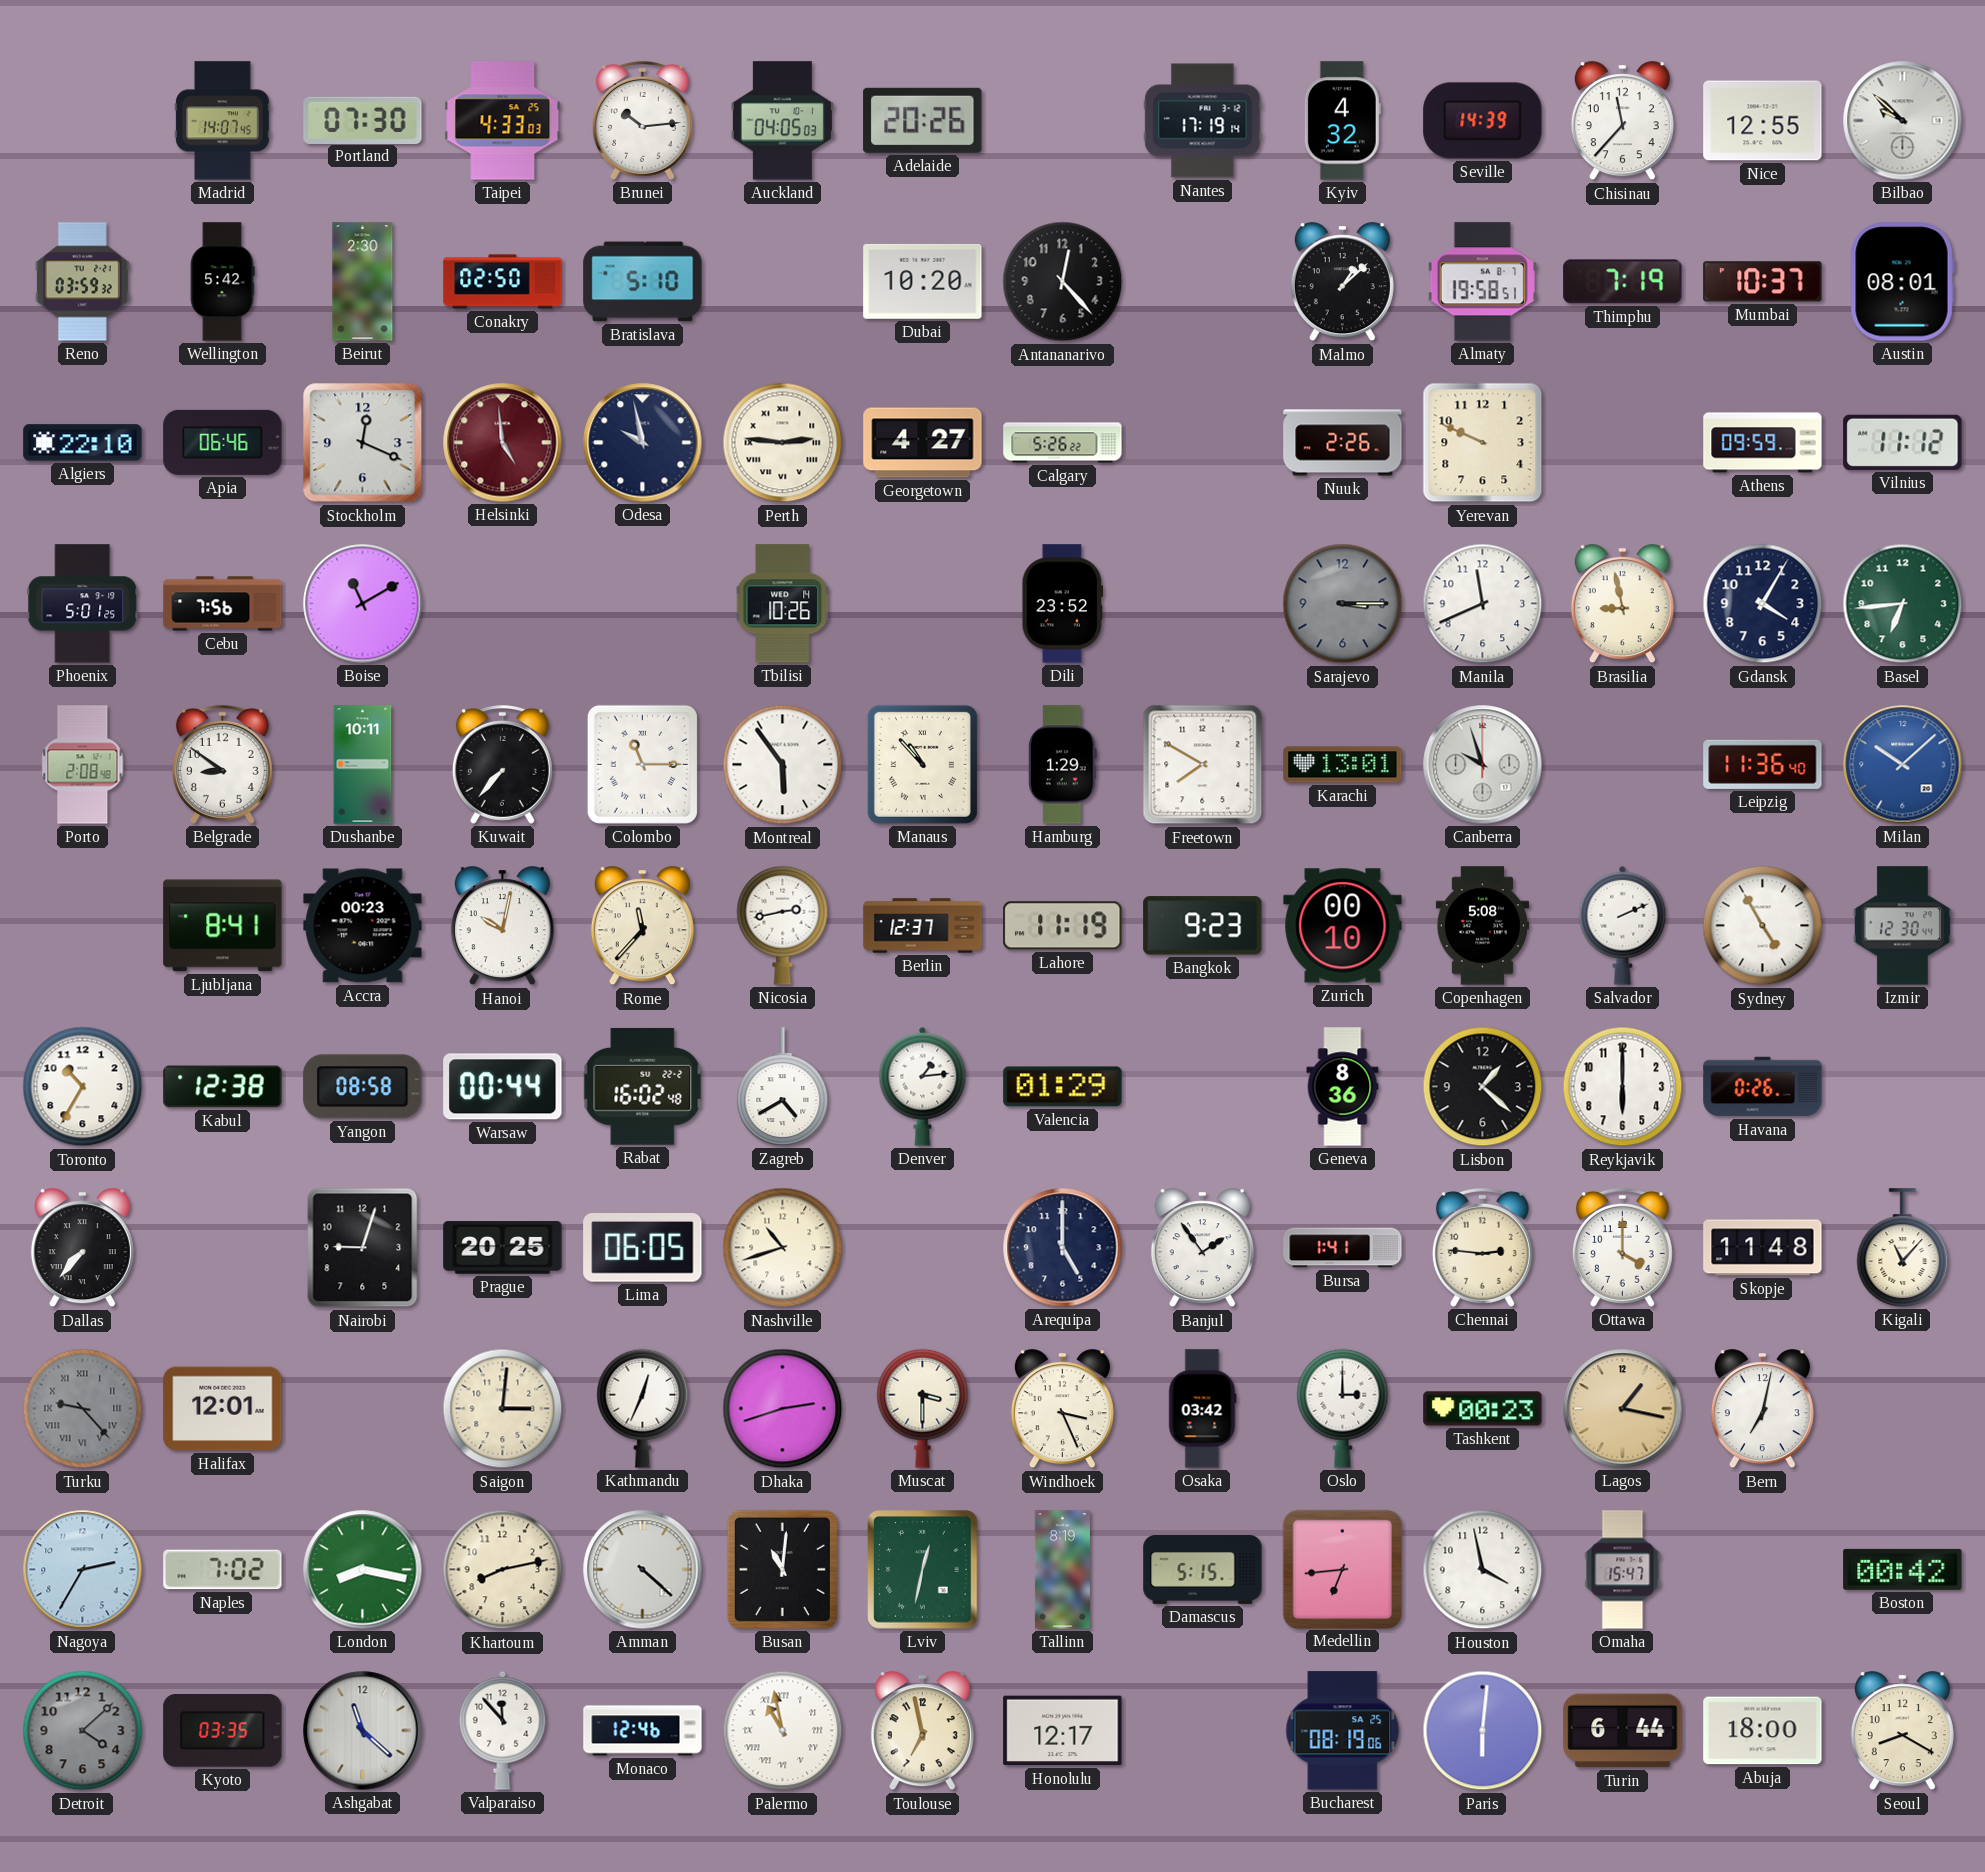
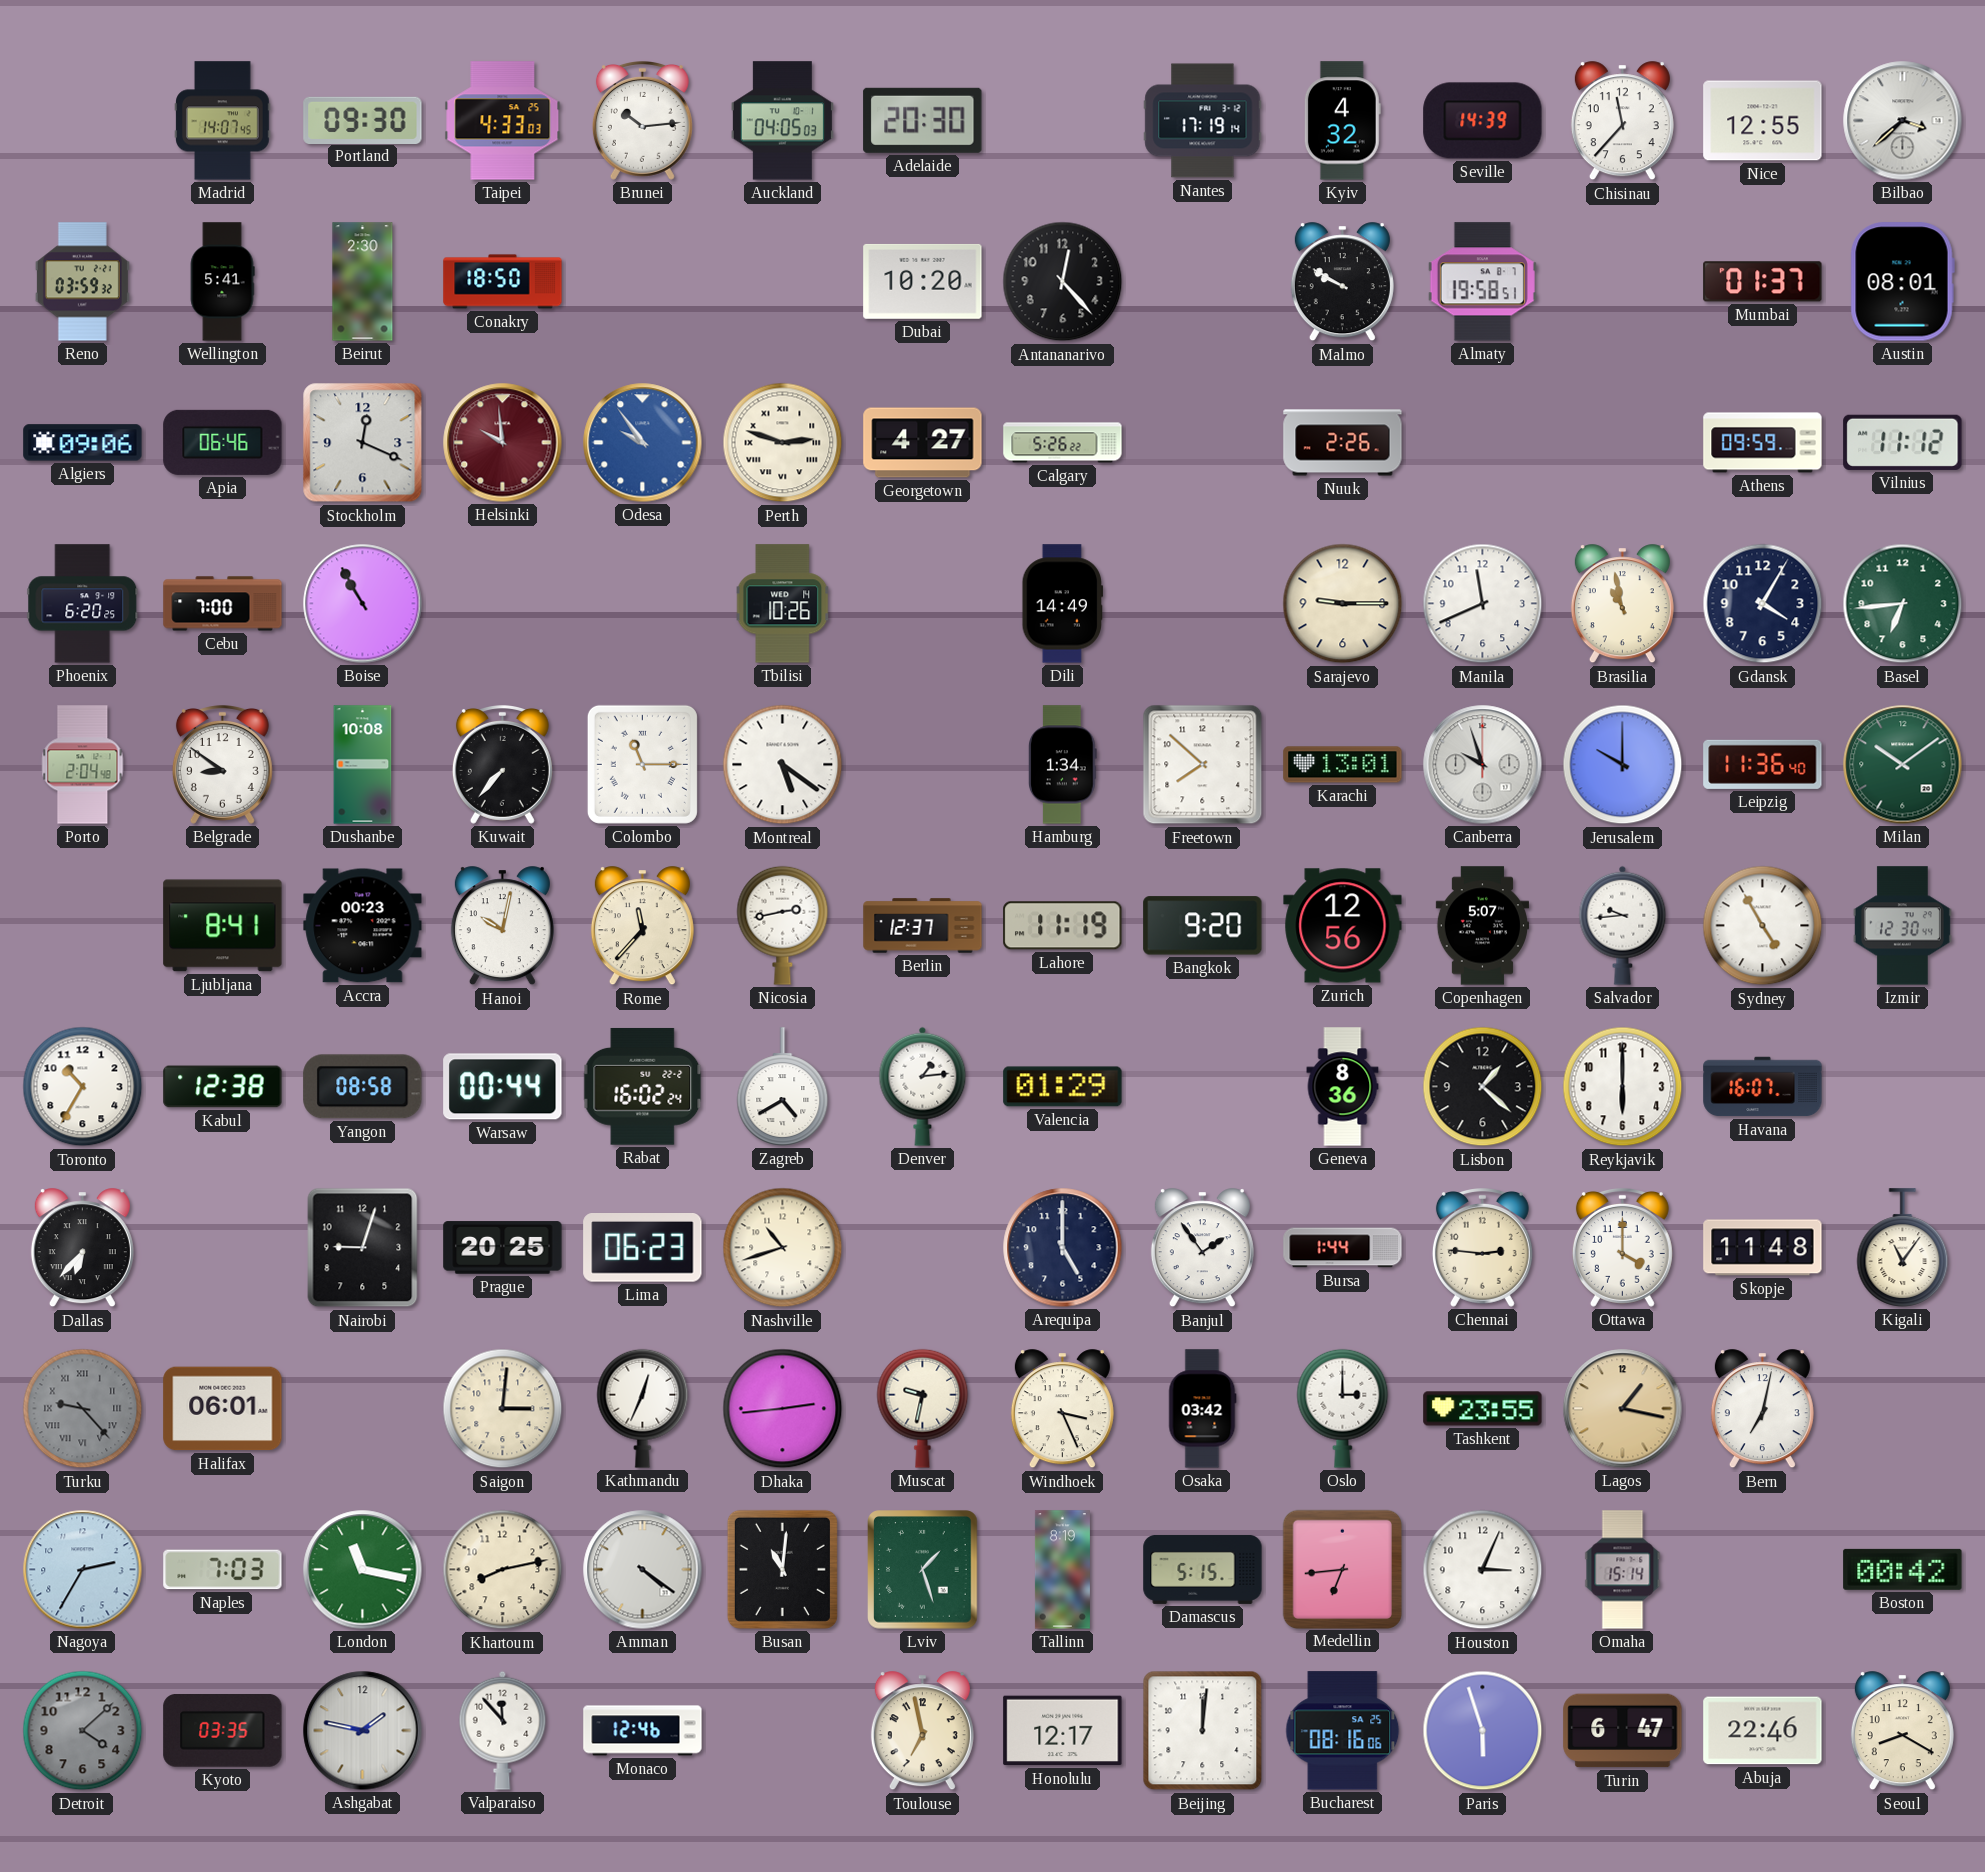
Portland: 07:30 -> 09:30 (363, 120)
Adelaide: 20:26 -> 20:30 (923, 120)
Bilbao: 9:52 -> 3:38 (1903, 121)
Wellington: 5:42 -> 5:41 (222, 282)
Conakry: 02:50 -> 18:50 (503, 282)
Bratislava: 5:10 -> none (643, 282)
Malmo: 1:08 -> 9:50 (1342, 282)
Thimphu: 7:19 -> none (1623, 282)
Mumbai: 10:37 -> 01:37 (1763, 282)
Algiers: 22:10 -> 09:06 (83, 443)
Helsinki: 4:59 -> 9:59 (503, 443)
Odesa: 9:58 -> 9:54 (643, 443)
Odesa dial: navy -> blue (643, 443)
Perth: 2:46 -> 2:48 (783, 443)
Yerevan: 9:49 -> none (1483, 443)
Phoenix: 5:01 -> 6:20 (83, 604)
Cebu: 7:56 -> 7:00 (223, 604)
Boise: 11:10 -> 10:55 (363, 604)
Dili: 23:52 -> 14:49 (1063, 604)
Sarajevo: 3:15 -> 9:15 (1343, 604)
Sarajevo dial: grey -> cream (1343, 604)
Brasilia: 8:58 -> 10:58 (1622, 604)
Porto: 2:08 -> 2:04 (83, 765)
Dushanbe: 10:11 -> 10:08 (363, 765)
Montreal: 5:54 -> 5:21 (783, 765)
Manaus: 10:53 -> none (922, 764)
Hamburg: 1:29 -> 1:34 (1063, 765)
Freetown: 7:50 -> 7:52 (1203, 765)
Jerusalem: none -> 10:00 (1623, 765)
Milan: 10:08 -> 10:09 (1903, 765)
Milan dial: blue -> green (1903, 765)
Bangkok: 9:23 -> 9:20 (1203, 926)
Zurich: 00:10 -> 12:56 (1343, 926)
Copenhagen: 5:08 -> 5:07 (1482, 926)
Salvador: 2:11 -> 9:44 (1623, 925)
Rabat: 16:02:48 -> 16:02:24 (643, 1086)
Havana: 0:26 -> 16:07 (1763, 1087)
Dallas: 7:37 -> 6:37 (82, 1248)
Lima: 06:05 -> 06:23 (643, 1248)
Bursa: 1:41 -> 1:44 (1343, 1248)
Kigali: 11:07 -> 11:06 (1903, 1248)
Halifax: 12:01 -> 06:01 (223, 1409)
Dhaka: 2:42 -> 2:44 (783, 1409)
Muscat: 3:30 -> 9:32 (923, 1408)
Tashkent: 00:23 -> 23:55 (1483, 1409)
Naples: 7:02 -> 7:03 (223, 1570)
London: 8:17 -> 11:17 (363, 1570)
Amman: 4:22 -> 4:21 (643, 1570)
Lviv: 12:32 -> 1:27 (923, 1570)
Houston: 3:58 -> 3:04 (1483, 1570)
Omaha: 15:47 -> 15:14 (1623, 1570)
Ashgabat: 11:22 -> 1:47 (363, 1731)
Palermo: 10:58 -> none (783, 1731)
Beijing: none -> 12:01 (1203, 1731)
Bucharest: 08:19 -> 08:16 (1343, 1731)
Paris: 6:01 -> 5:57 (1483, 1731)
Turin: 6:44 -> 6:47 (1623, 1731)
Abuja: 18:00 -> 22:46 (1763, 1731)
